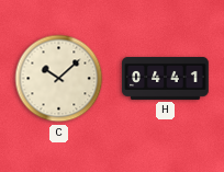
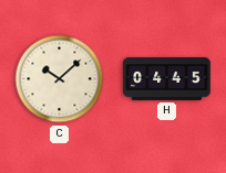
H: 04:41 -> 04:45 (167, 78)
